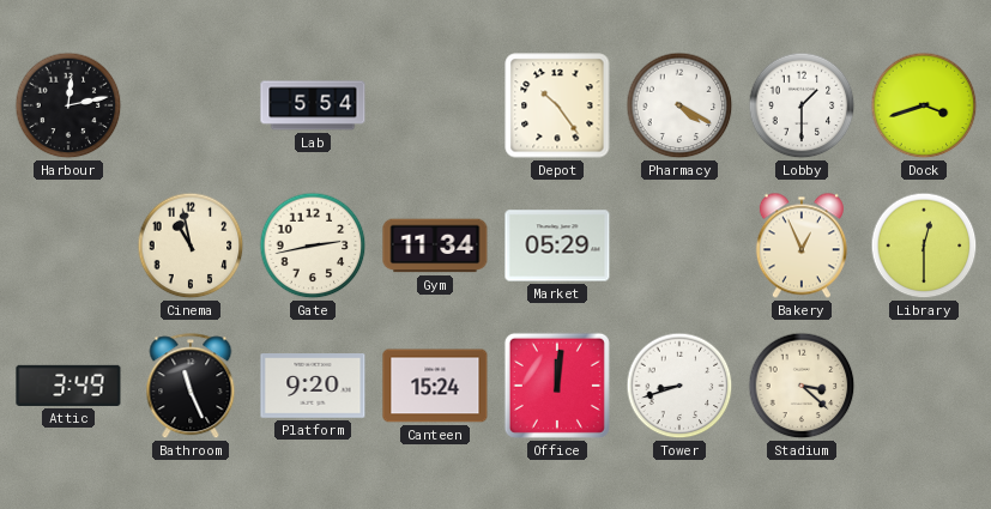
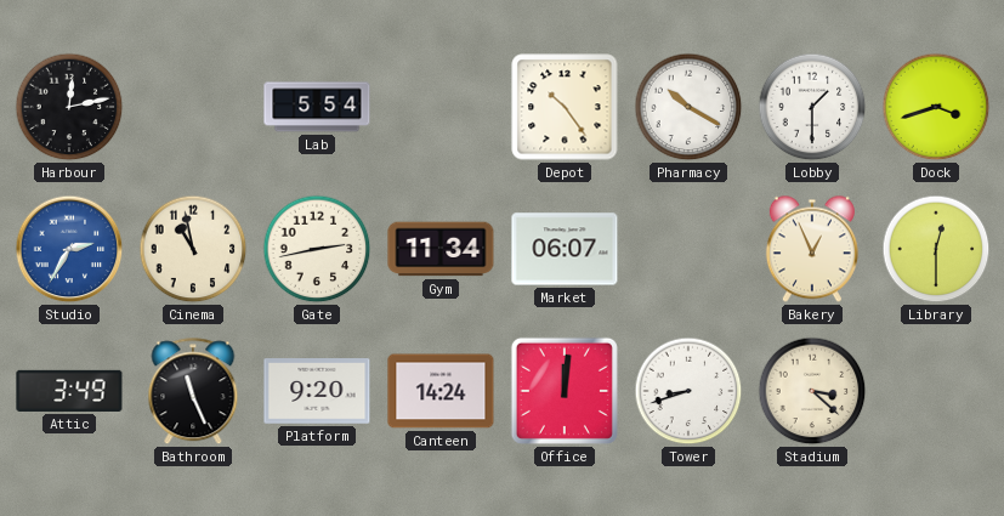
Pharmacy: 4:20 -> 10:20 (688, 107)
Studio: none -> 2:35 (69, 249)
Market: 05:29 -> 06:07 (565, 249)
Canteen: 15:24 -> 14:24 (441, 391)
